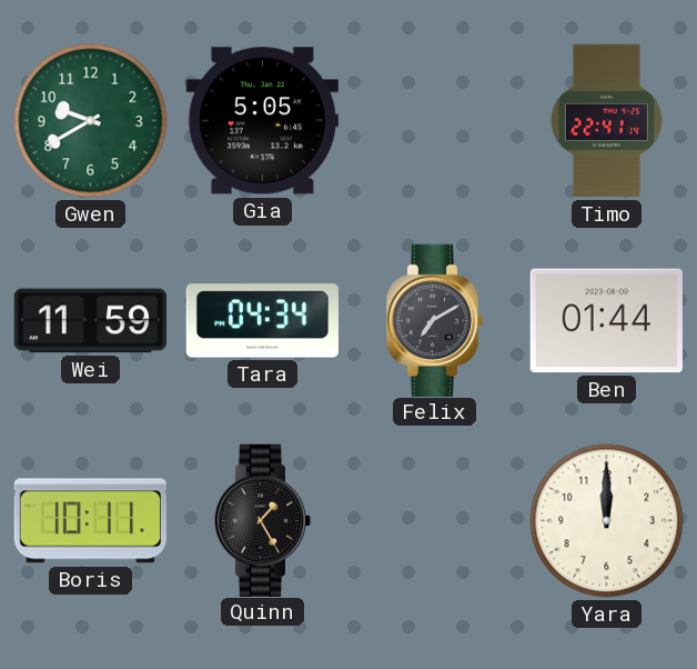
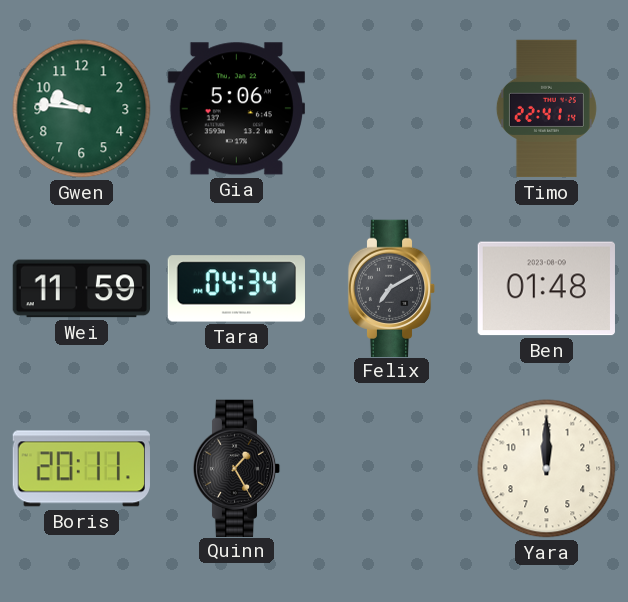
Gwen: 9:40 -> 9:46 (82, 109)
Gia: 5:05 -> 5:06 (236, 109)
Ben: 01:44 -> 01:48 (546, 289)
Boris: 10:11 -> 20:11 (81, 469)
